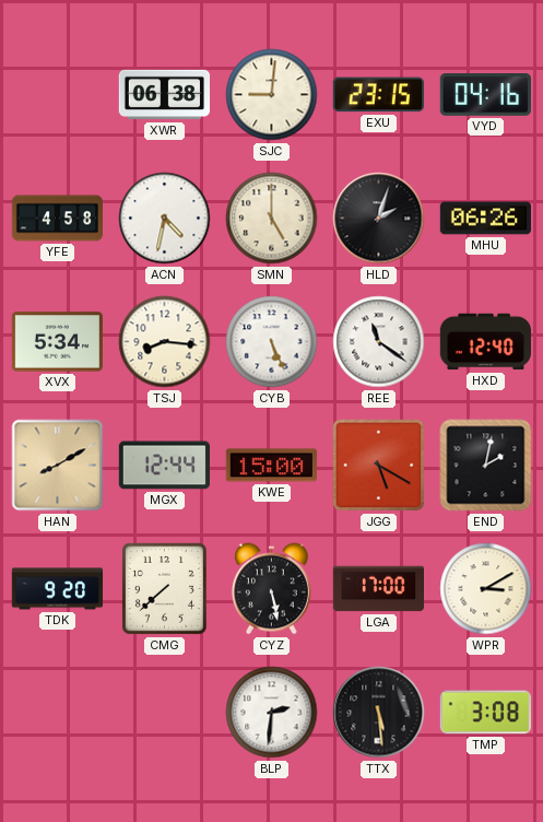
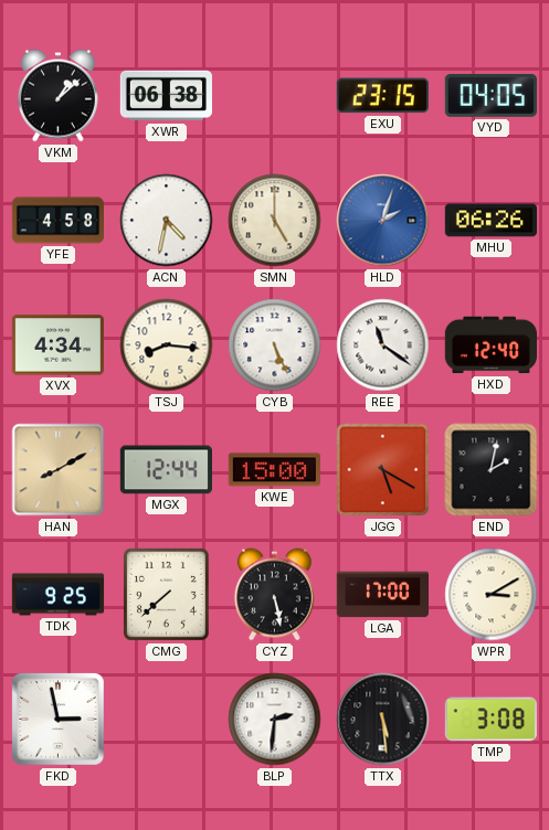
VKM: none -> 1:08 (57, 96)
SJC: 9:01 -> none (272, 95)
VYD: 04:16 -> 04:05 (490, 96)
HLD dial: black -> blue (383, 221)
XVX: 5:34 -> 4:34 (57, 345)
TDK: 9:20 -> 9:25 (59, 595)
FKD: none -> 2:58 (59, 720)
